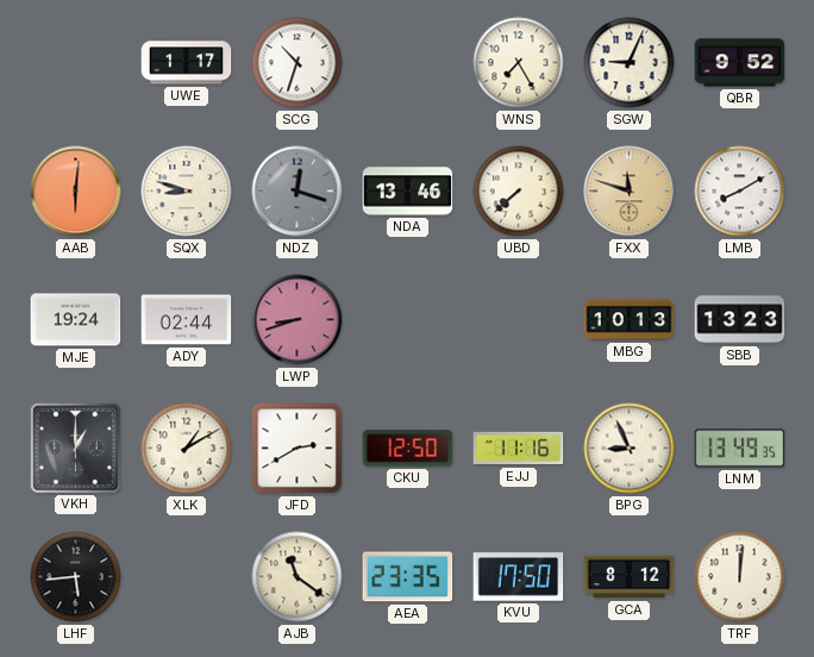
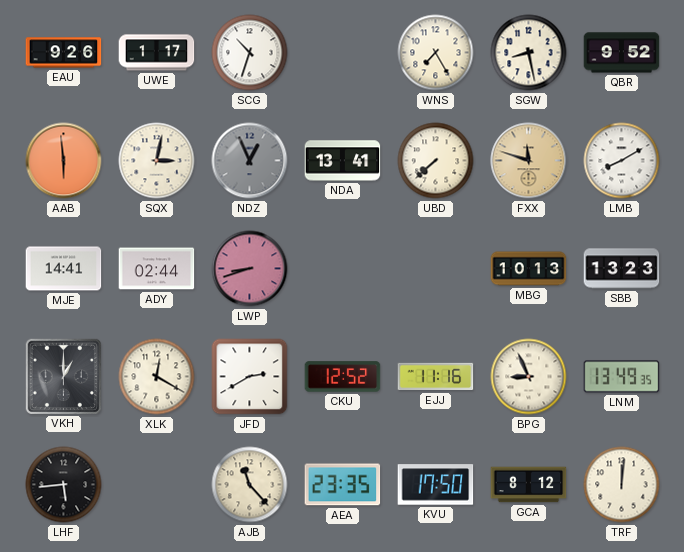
EAU: none -> 9:26 (64, 53)
SGW: 9:04 -> 8:28 (529, 53)
AAB: 6:01 -> 5:59 (64, 161)
SQX: 8:48 -> 3:02 (157, 161)
NDZ: 12:18 -> 12:56 (250, 161)
NDA: 13:46 -> 13:41 (343, 161)
MJE: 19:24 -> 14:41 (64, 269)
XLK: 1:10 -> 12:20 (157, 377)
CKU: 12:50 -> 12:52 (343, 377)
AJB: 11:21 -> 11:23 (250, 485)
